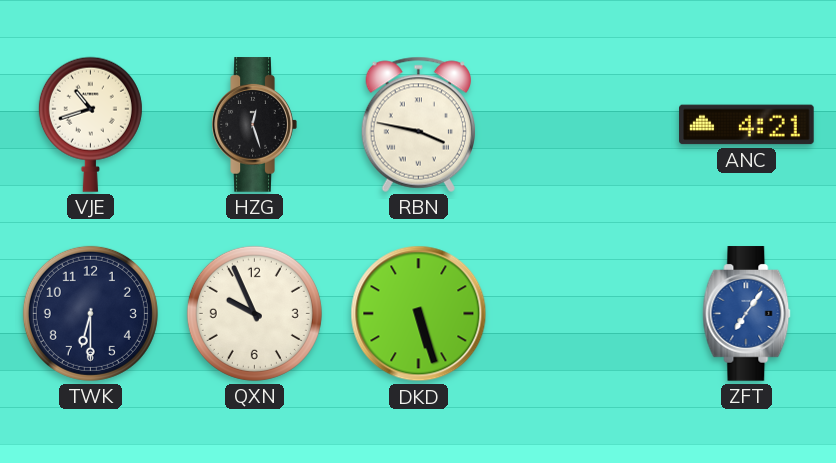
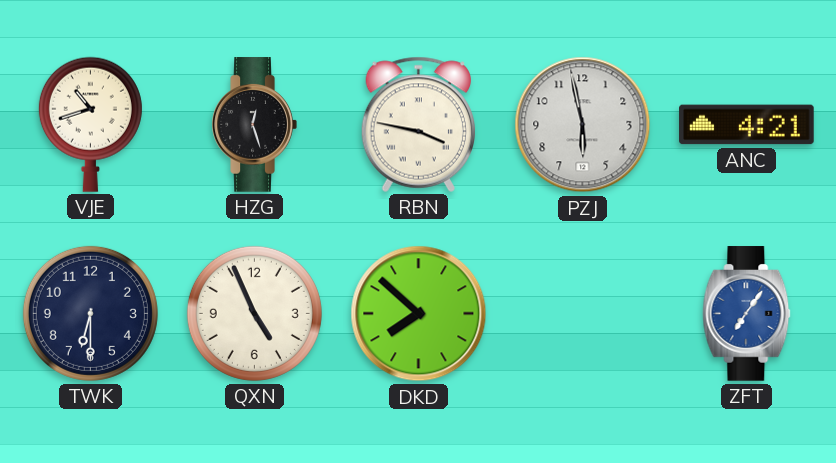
PZJ: none -> 5:58 (583, 125)
QXN: 9:56 -> 4:56 (254, 313)
DKD: 5:27 -> 7:52 (419, 314)
